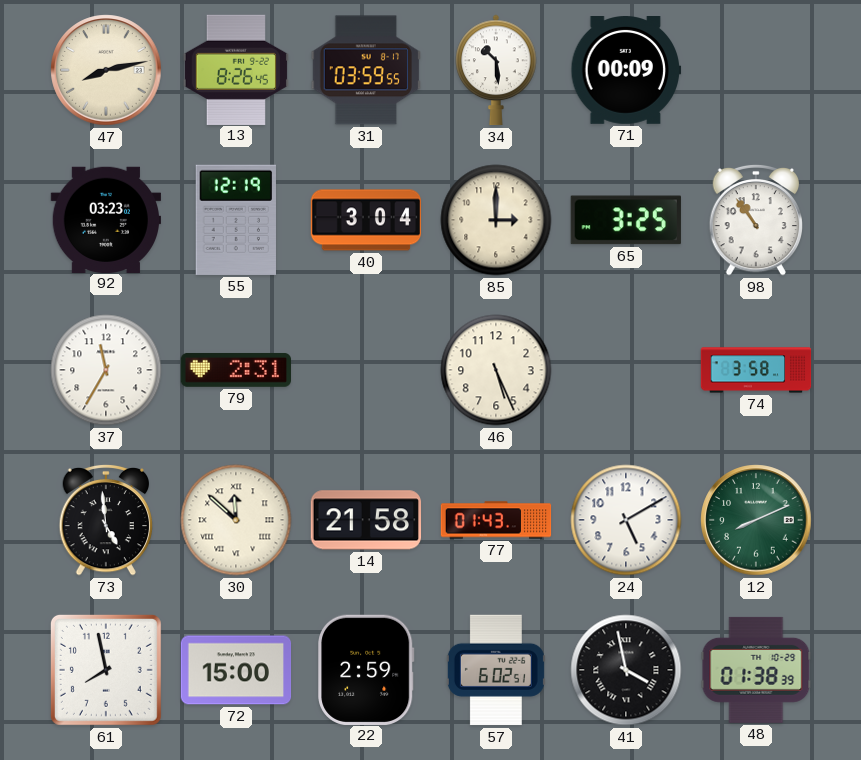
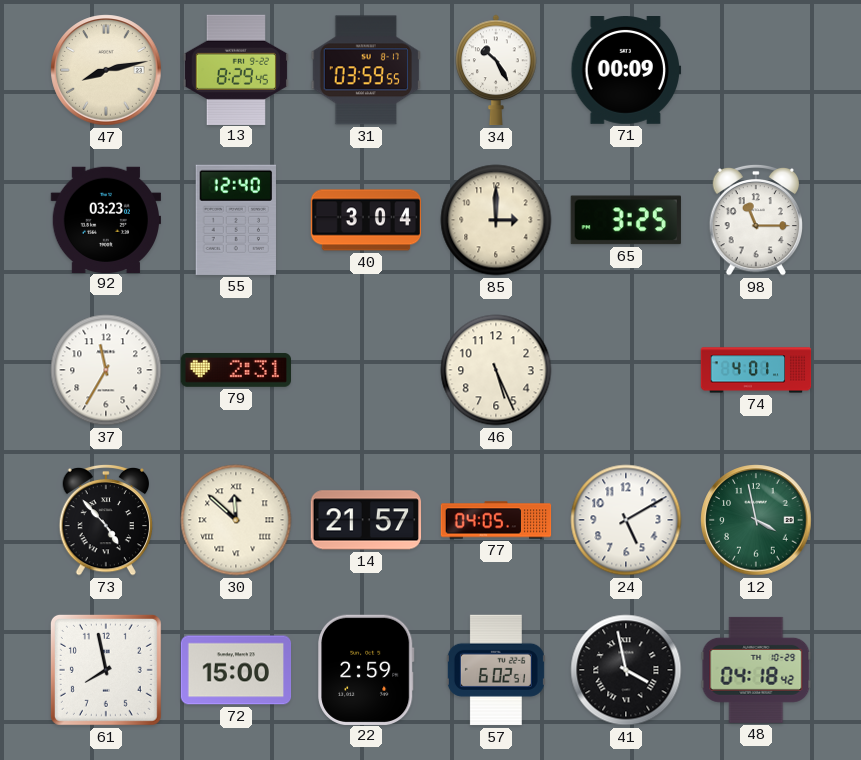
13: 8:26 -> 8:29 (236, 69)
34: 10:29 -> 10:25 (496, 70)
55: 12:19 -> 12:40 (236, 220)
98: 10:54 -> 11:15 (755, 220)
74: 3:58 -> 4:01 (756, 370)
73: 4:59 -> 4:53 (105, 520)
14: 21:58 -> 21:57 (366, 520)
77: 01:43 -> 04:05 (496, 520)
12: 8:11 -> 3:58 (756, 520)
48: 01:38 -> 04:18 (756, 670)
